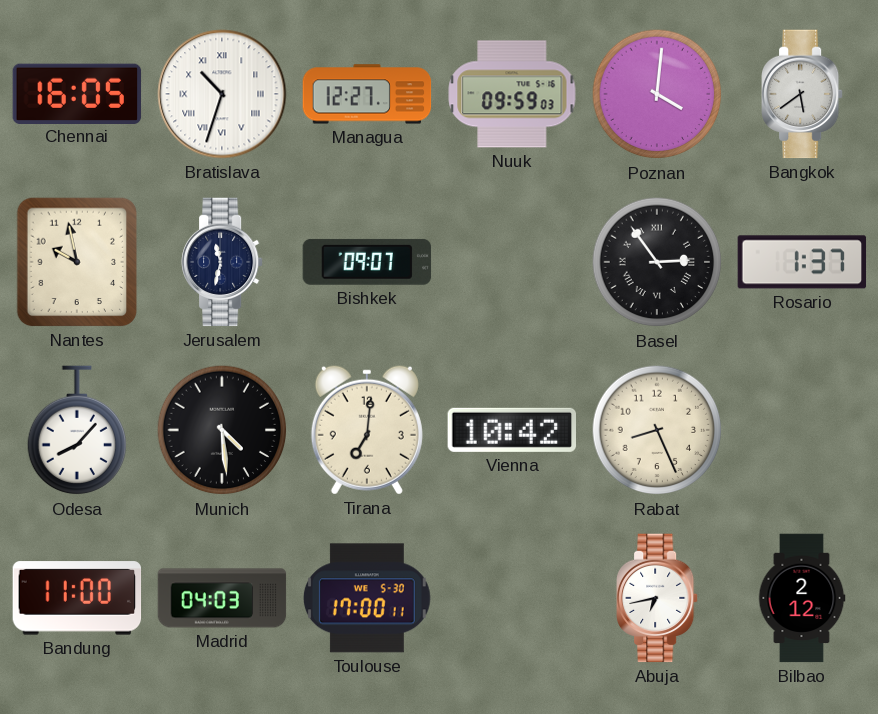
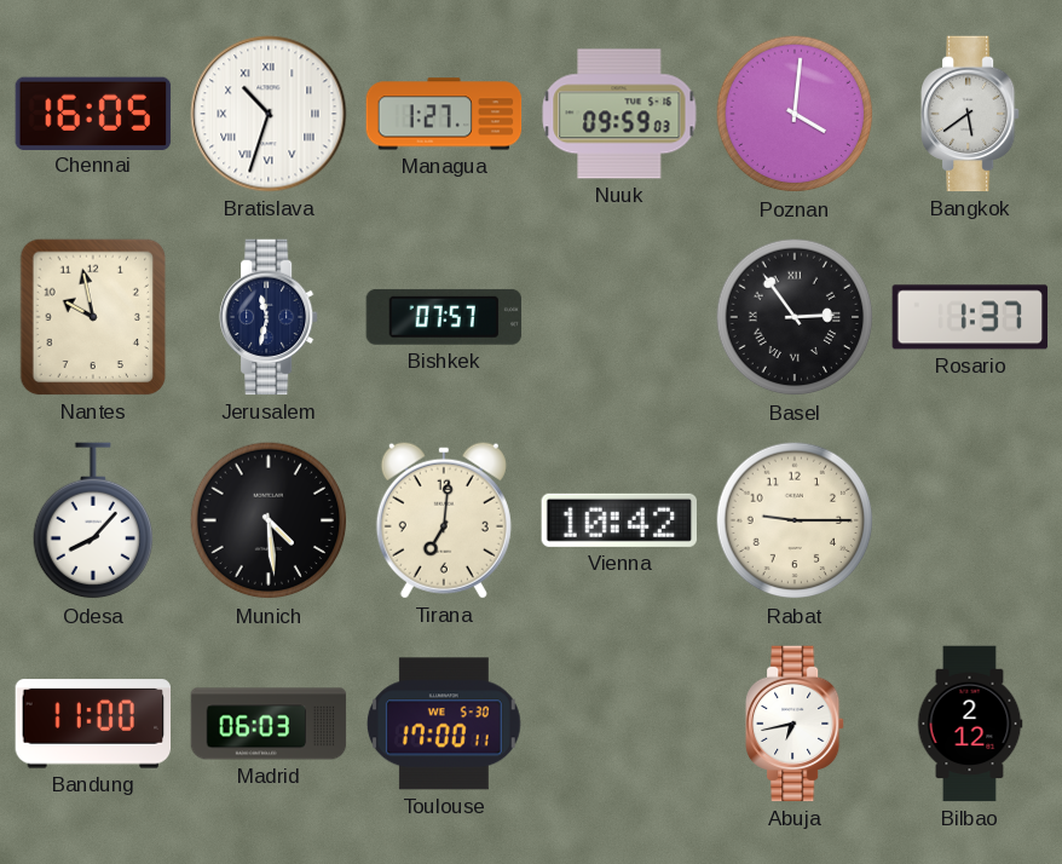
Managua: 12:27 -> 1:27 (444, 114)
Bishkek: 09:07 -> 07:57 (444, 317)
Rabat: 8:26 -> 9:15 (795, 520)
Madrid: 04:03 -> 06:03 (269, 724)
